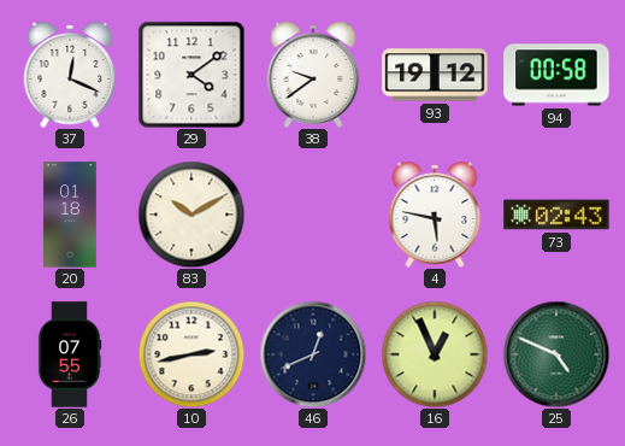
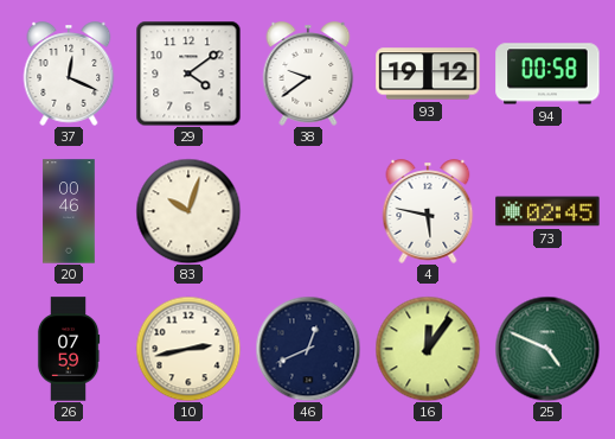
20: 01:18 -> 00:46 (69, 211)
83: 10:10 -> 10:03 (188, 211)
73: 02:43 -> 02:45 (547, 211)
26: 07:55 -> 07:59 (69, 349)
16: 12:56 -> 12:06 (428, 349)
